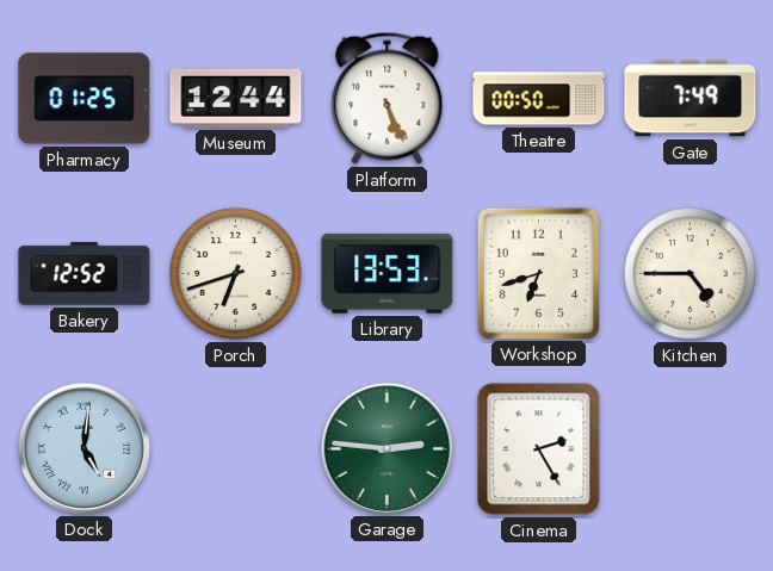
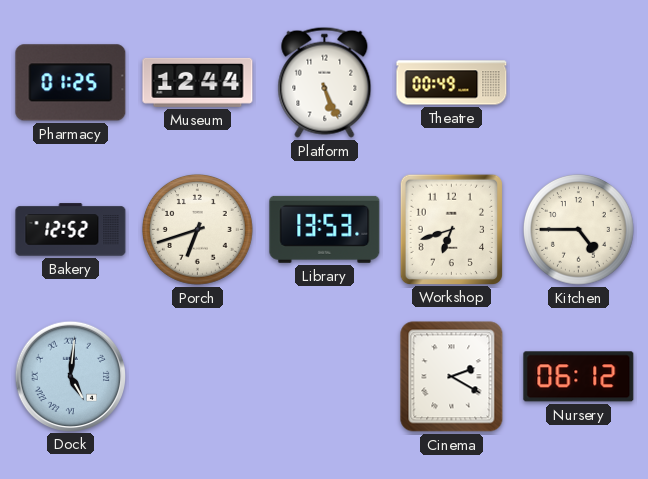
Theatre: 00:50 -> 00:49 (452, 83)
Gate: 7:49 -> none (691, 99)
Garage: 2:46 -> none (386, 448)
Cinema: 2:25 -> 2:20 (452, 377)
Nursery: none -> 06:12 (579, 377)
